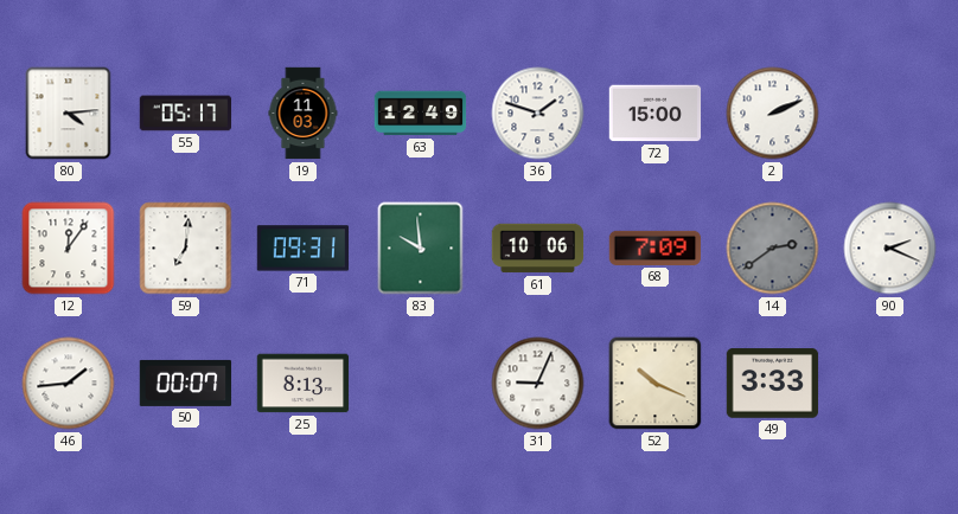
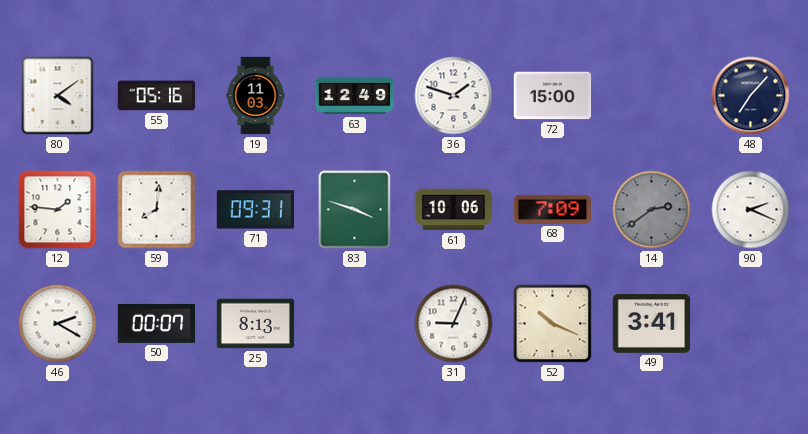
80: 4:14 -> 4:09 (58, 96)
55: 05:17 -> 05:16 (157, 96)
2: 2:11 -> none (773, 114)
48: none -> 7:07 (751, 96)
12: 12:06 -> 1:46 (58, 210)
59: 7:01 -> 8:01 (157, 210)
83: 9:59 -> 3:48 (355, 210)
46: 1:44 -> 2:20 (58, 324)
49: 3:33 -> 3:41 (652, 324)
